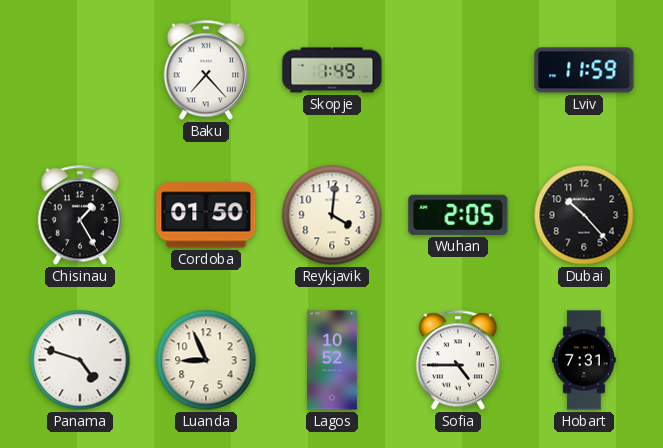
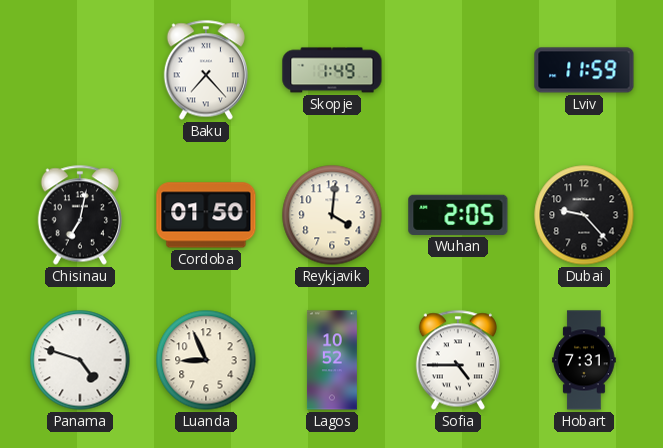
Chisinau: 1:25 -> 7:02 (79, 215)
Dubai: 10:23 -> 9:23 (584, 215)
